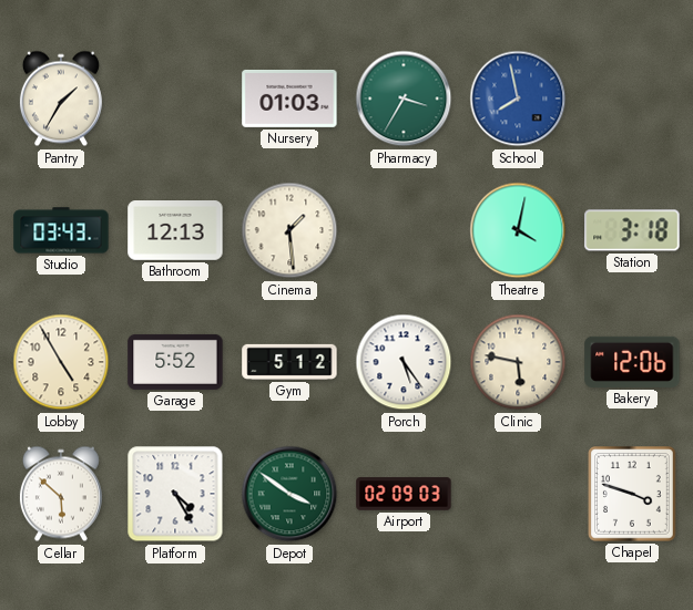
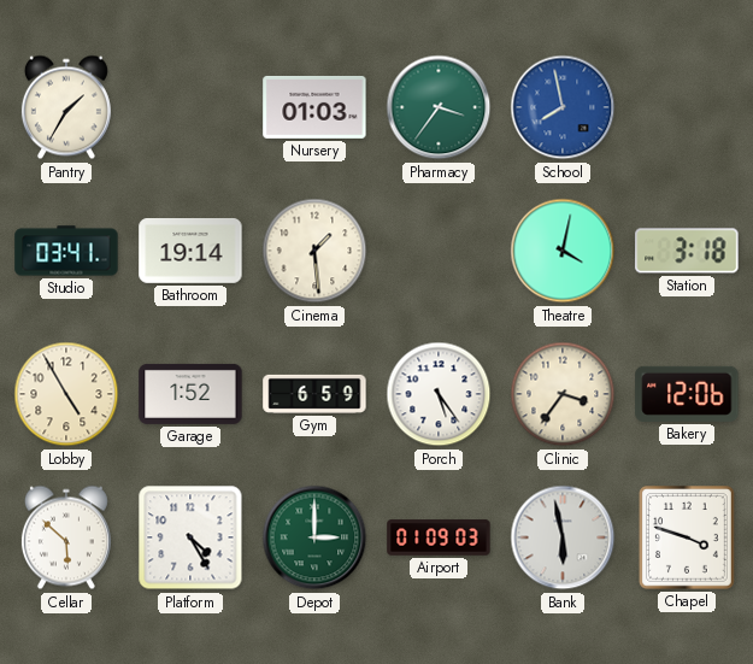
Pharmacy: 3:35 -> 3:36 (439, 107)
Studio: 03:43 -> 03:41 (66, 251)
Bathroom: 12:13 -> 19:14 (190, 252)
Garage: 5:52 -> 1:52 (190, 394)
Gym: 5:12 -> 6:59 (314, 394)
Clinic: 5:47 -> 3:36 (563, 394)
Depot: 3:51 -> 3:00 (314, 537)
Airport: 02:09 -> 01:09 (439, 537)
Bank: none -> 5:58 (563, 537)
